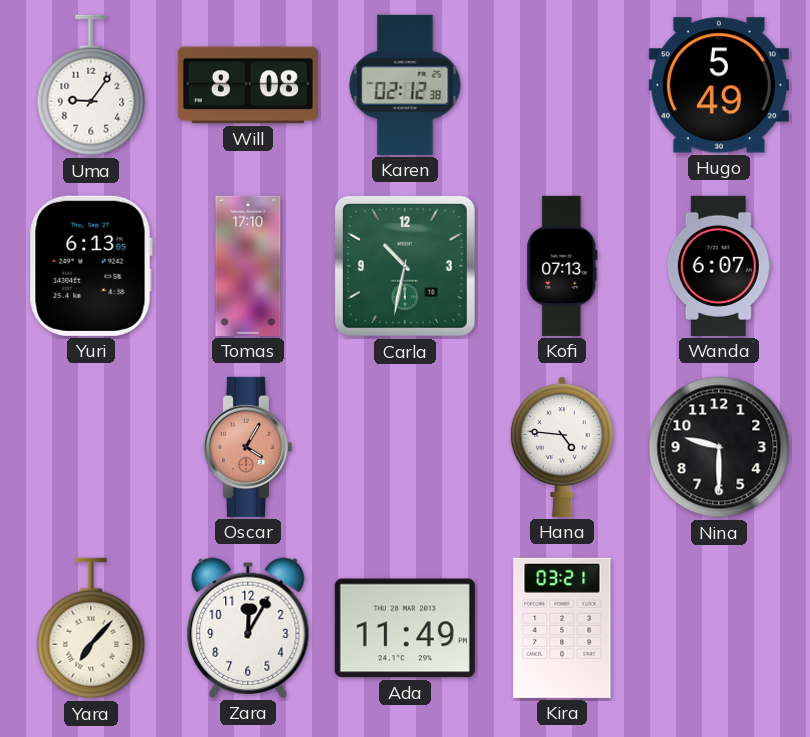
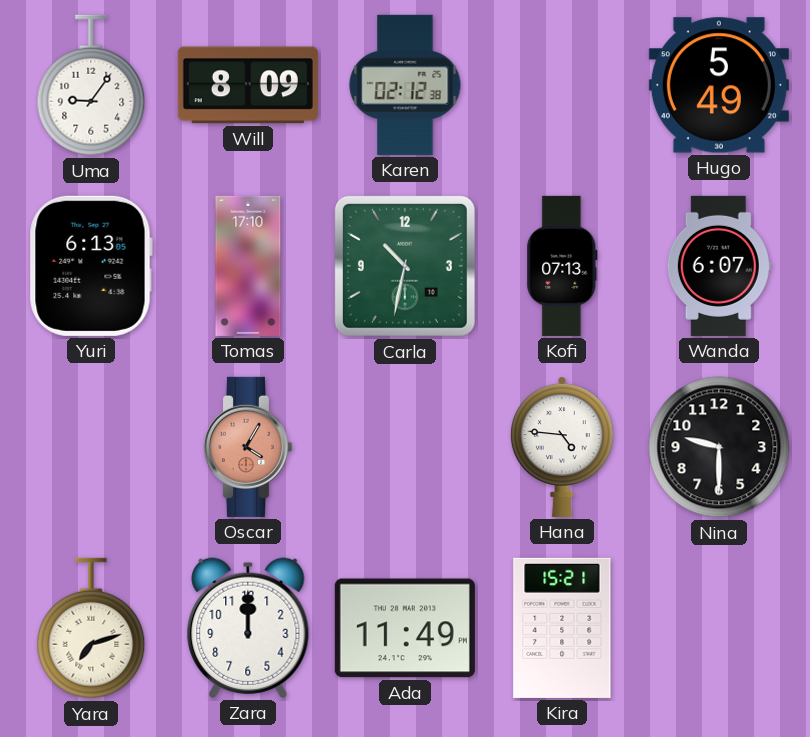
Will: 8:08 -> 8:09 (248, 85)
Yara: 7:07 -> 7:12 (91, 628)
Zara: 12:05 -> 12:00 (248, 628)
Kira: 03:21 -> 15:21 (562, 628)
